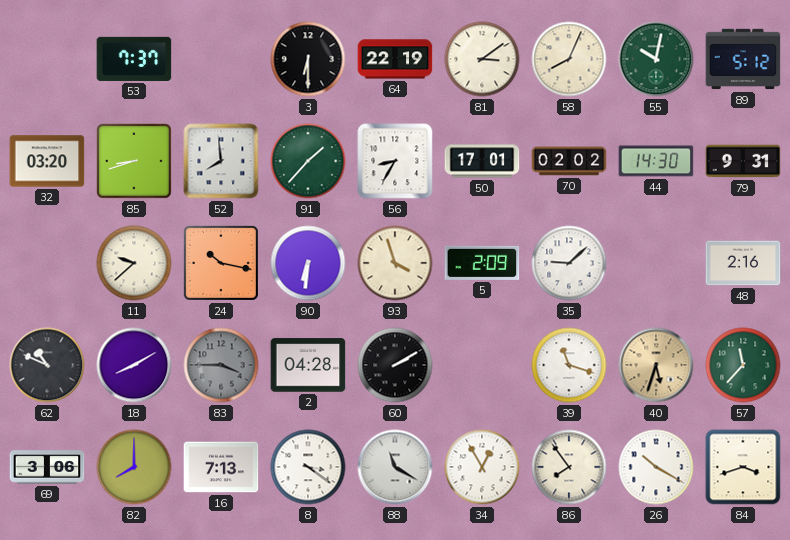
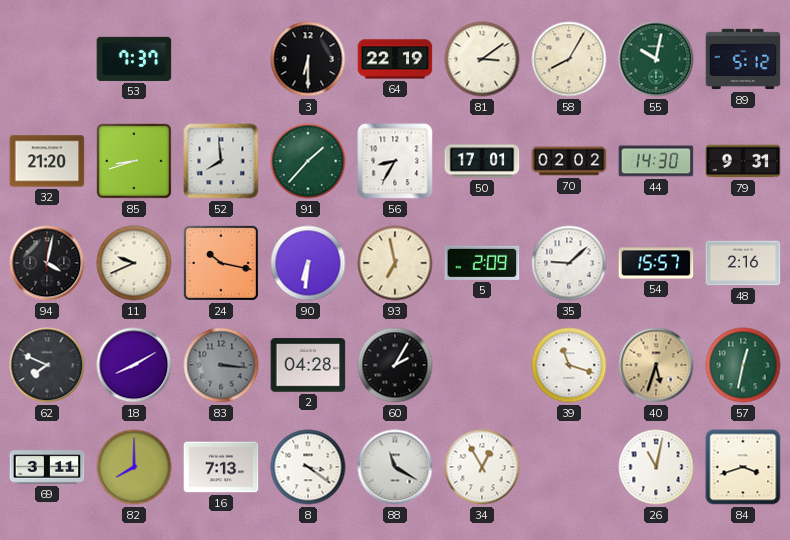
58: 8:04 -> 8:05 (569, 59)
32: 03:20 -> 21:20 (47, 161)
94: none -> 4:02 (47, 263)
11: 9:38 -> 9:41 (134, 263)
93: 3:57 -> 6:58 (395, 263)
54: none -> 15:57 (656, 263)
62: 10:49 -> 7:49 (47, 365)
83: 3:45 -> 3:16 (221, 365)
60: 2:10 -> 2:05 (395, 365)
57: 11:37 -> 12:32 (743, 365)
69: 3:06 -> 3:11 (47, 467)
86: 7:54 -> none (569, 467)
26: 10:20 -> 11:02 (656, 467)
